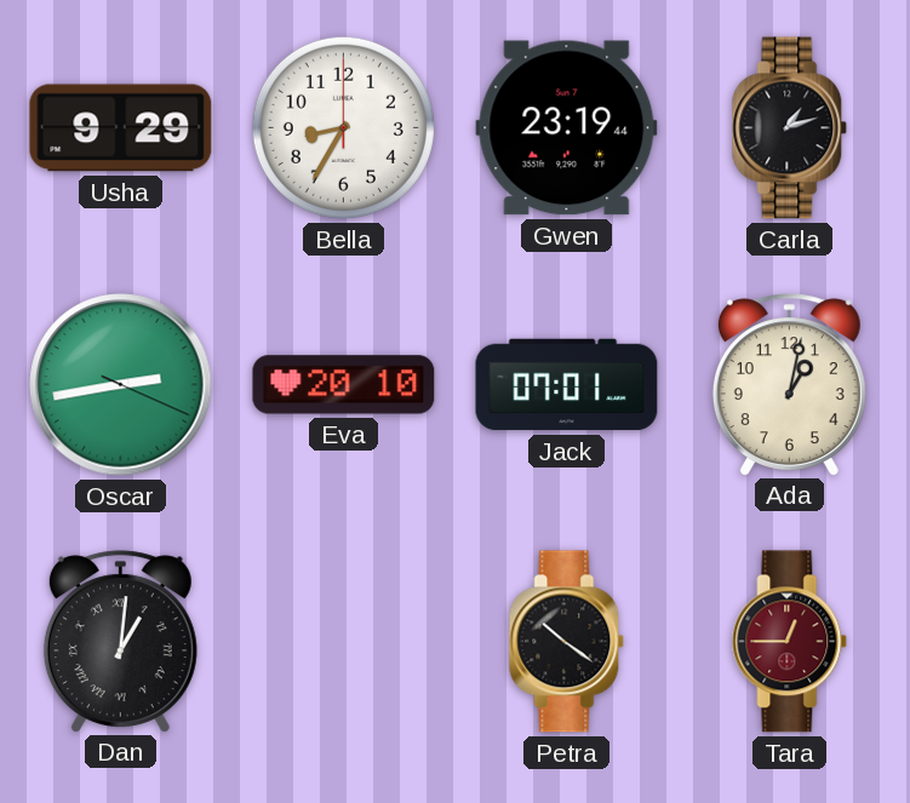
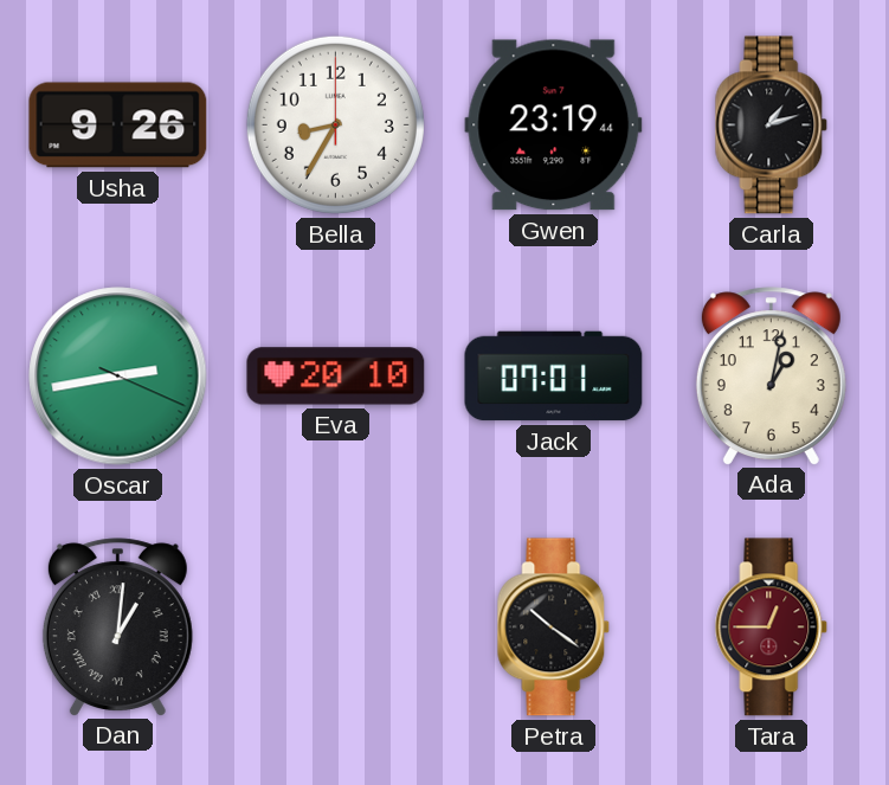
Usha: 9:29 -> 9:26 (118, 126)
